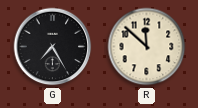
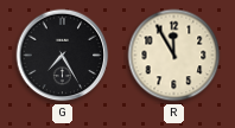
R: 11:52 -> 11:55 (174, 56)
